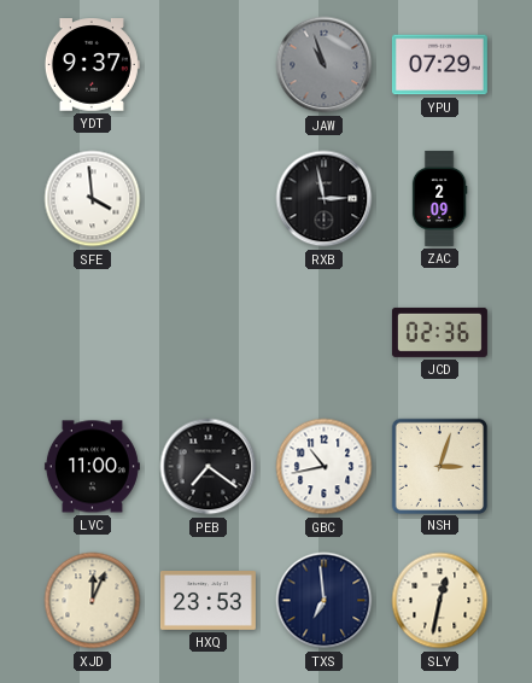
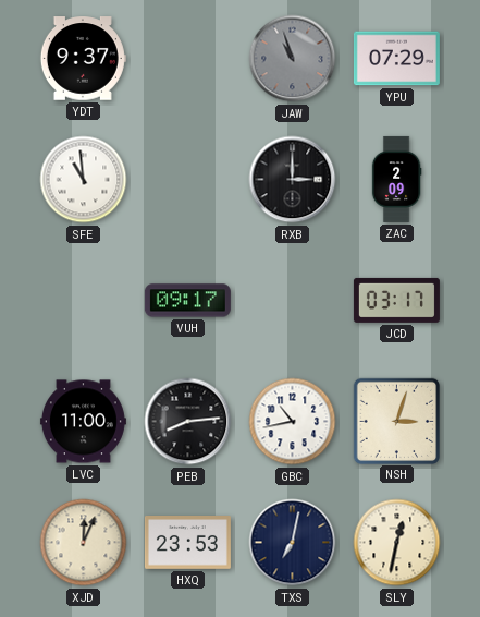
SFE: 3:59 -> 10:59 (84, 180)
RXB: 2:58 -> 3:00 (293, 180)
VUH: none -> 09:17 (187, 301)
JCD: 02:36 -> 03:17 (396, 300)
PEB: 7:21 -> 8:14 (188, 422)
TXS: 6:59 -> 7:02 (293, 543)
